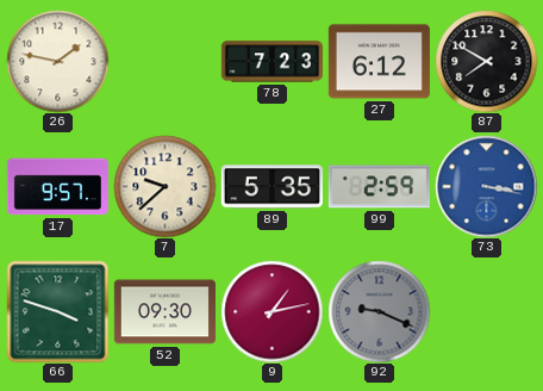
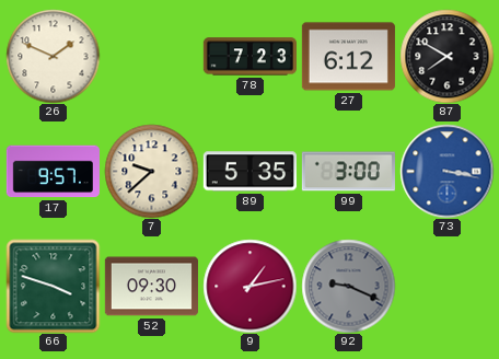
26: 1:47 -> 1:49 (53, 56)
99: 2:59 -> 3:00 (348, 172)
